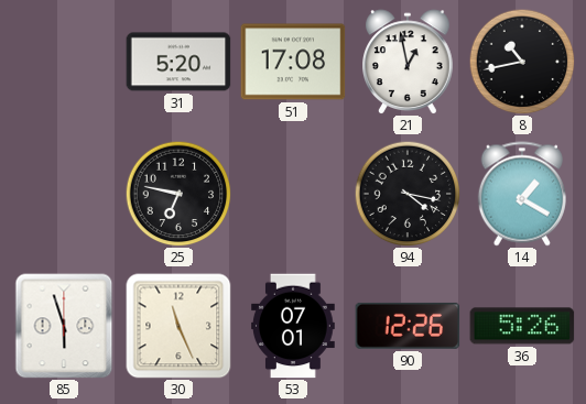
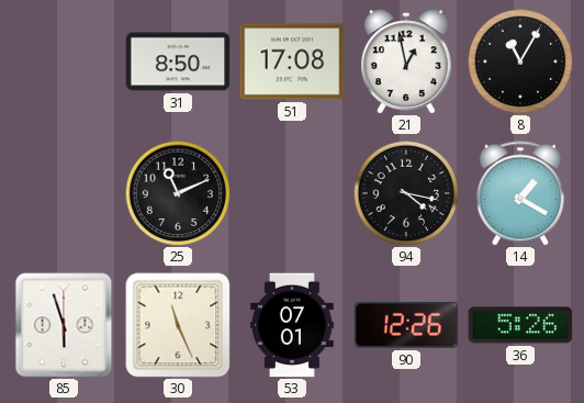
31: 5:20 -> 8:50 (178, 61)
8: 10:43 -> 11:05 (520, 61)
25: 6:47 -> 11:11 (178, 193)
